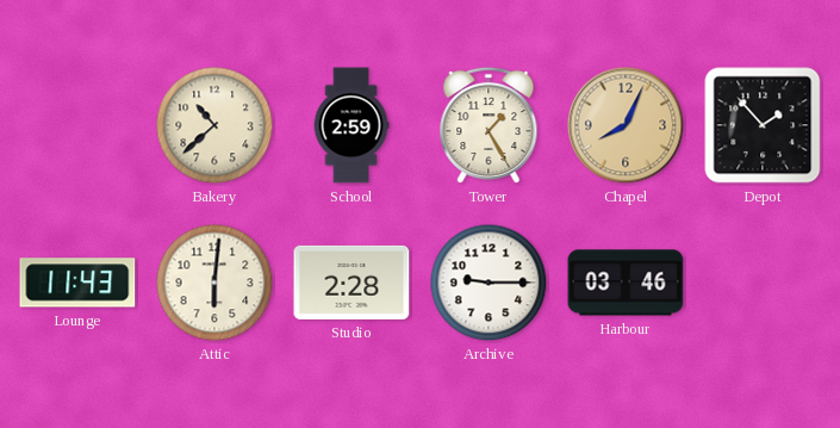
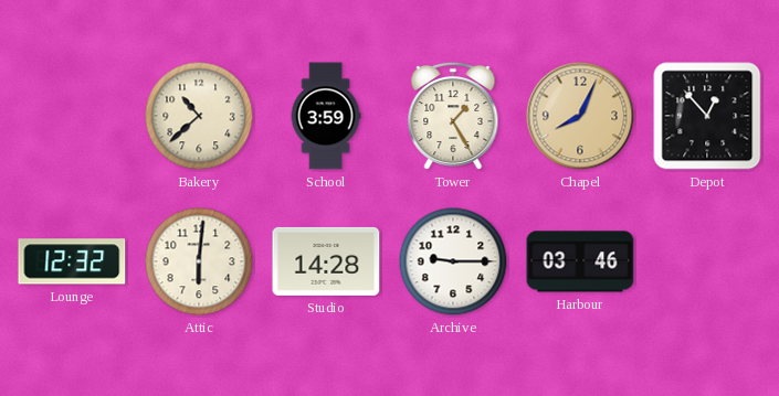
School: 2:59 -> 3:59 (326, 116)
Depot: 1:53 -> 12:53 (707, 116)
Lounge: 11:43 -> 12:32 (72, 261)
Studio: 2:28 -> 14:28 (326, 261)
